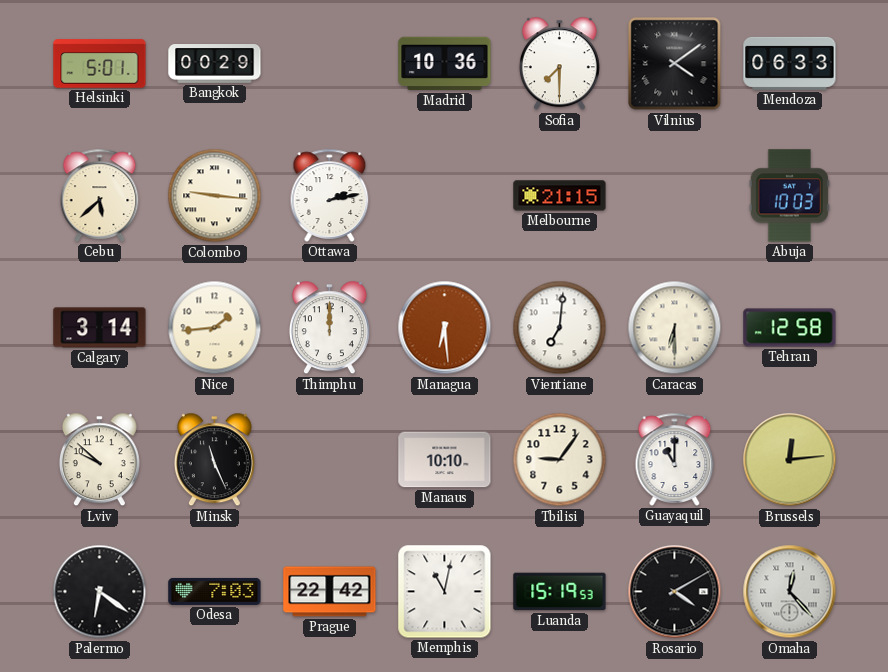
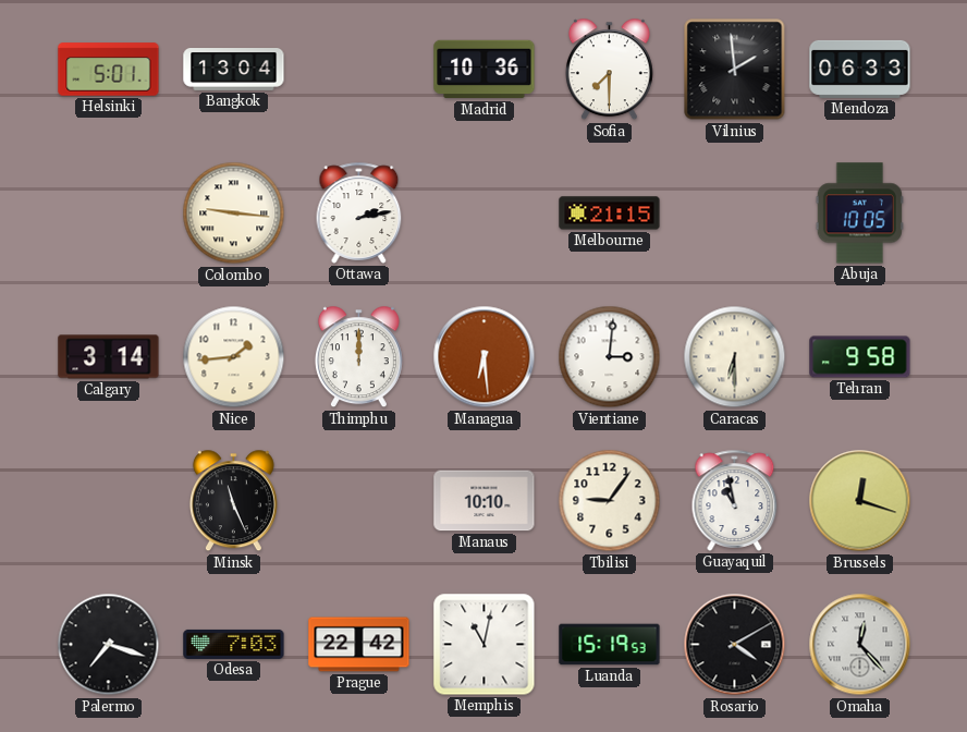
Bangkok: 00:29 -> 13:04 (234, 70)
Vilnius: 4:09 -> 1:59 (735, 70)
Cebu: 5:38 -> none (100, 195)
Abuja: 10:03 -> 10:05 (859, 213)
Vientiane: 7:01 -> 3:01 (610, 357)
Tehran: 12:58 -> 9:58 (860, 357)
Lviv: 9:52 -> none (99, 460)
Guayaquil: 11:00 -> 10:58 (735, 500)
Brussels: 12:14 -> 12:18 (860, 501)
Palermo: 6:21 -> 7:18 (109, 645)
